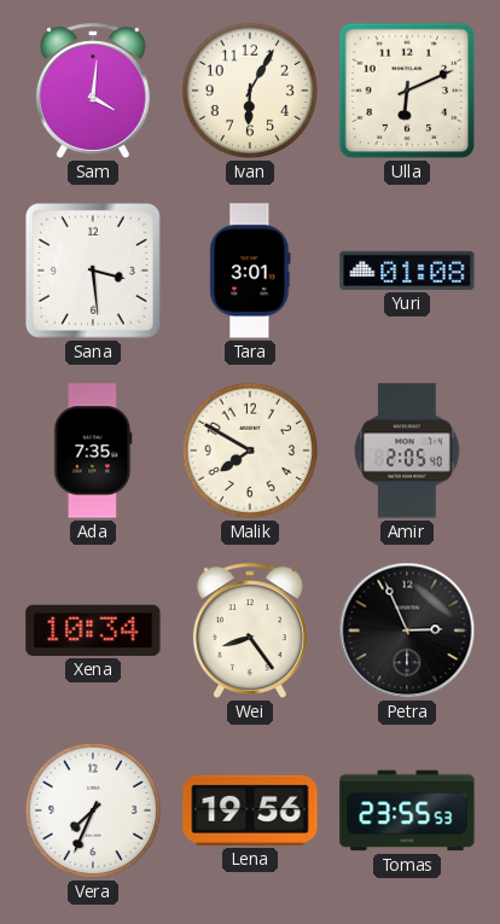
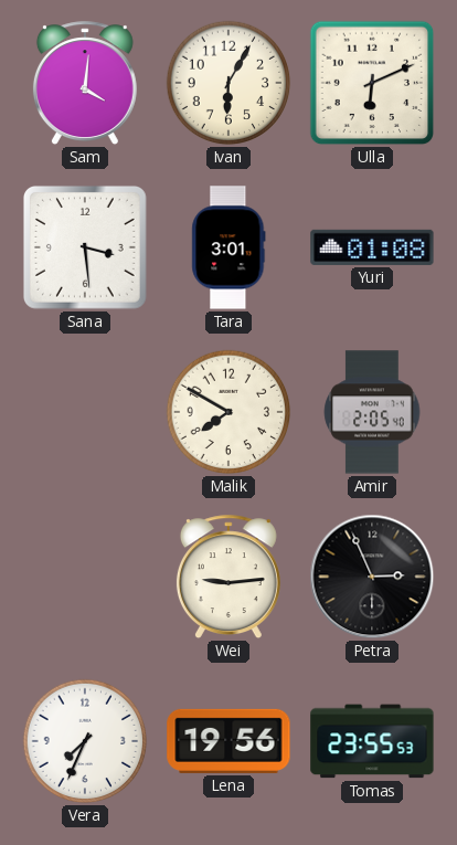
Ada: 7:35 -> none (93, 451)
Xena: 10:34 -> none (93, 630)
Wei: 8:24 -> 9:14 (228, 578)
